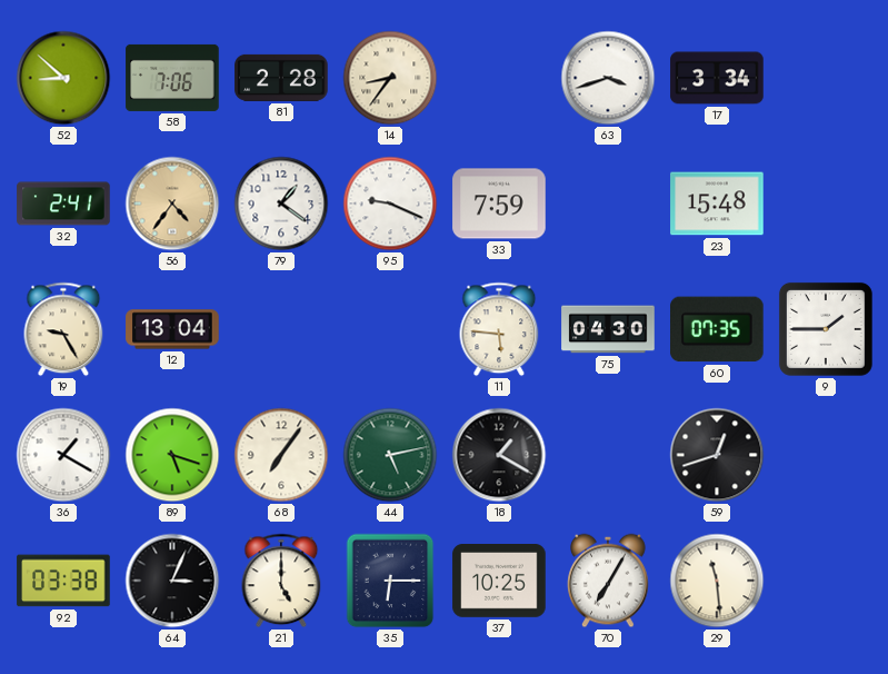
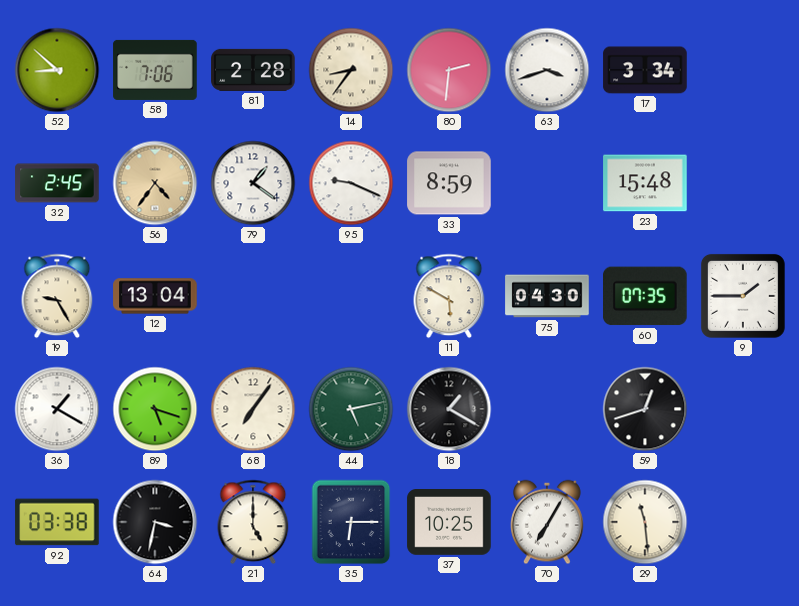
80: none -> 2:31 (449, 70)
32: 2:41 -> 2:45 (57, 183)
33: 7:59 -> 8:59 (449, 183)
11: 5:46 -> 5:50 (449, 296)
64: 3:04 -> 3:32 (155, 522)
